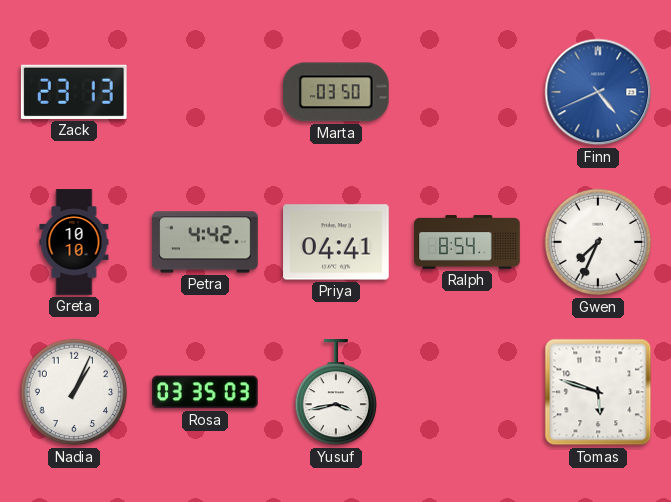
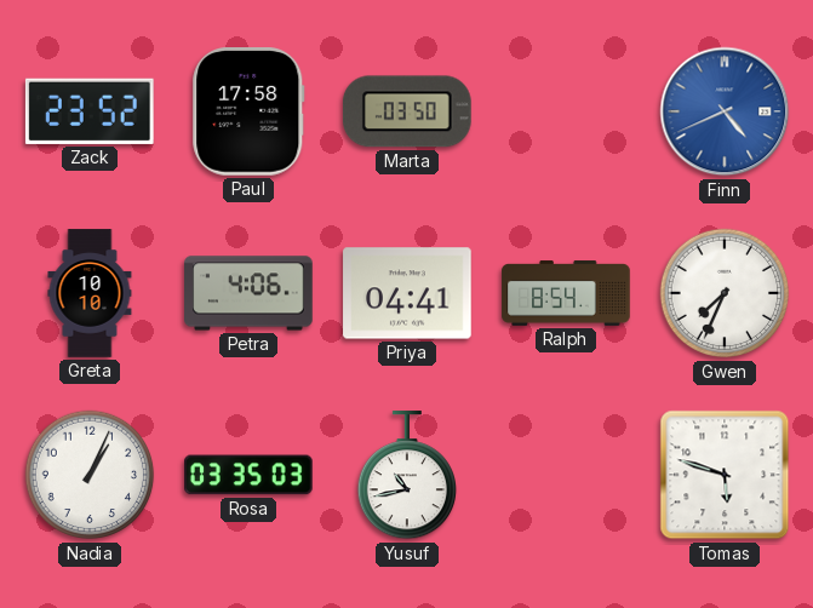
Zack: 23:13 -> 23:52 (90, 111)
Paul: none -> 17:58 (248, 111)
Petra: 4:42 -> 4:06 (248, 293)
Yusuf: 3:43 -> 10:43 (406, 476)
